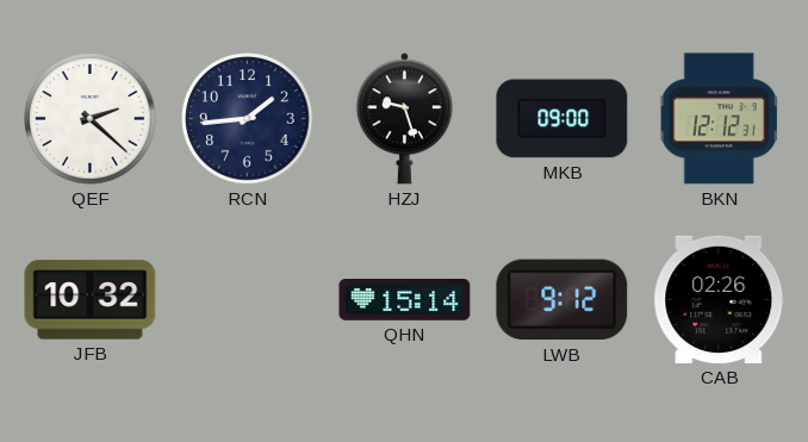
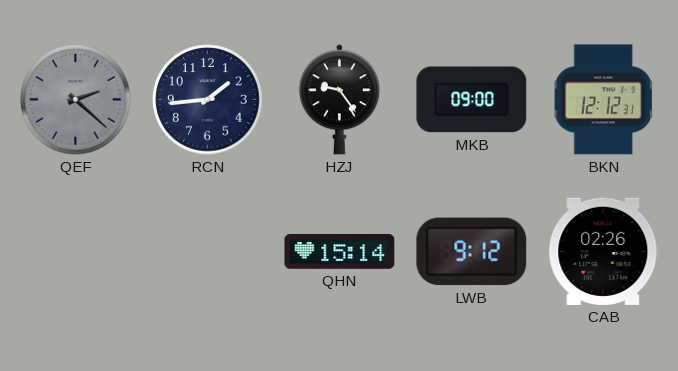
QEF dial: white -> grey (76, 100)
HZJ: 9:27 -> 9:24 (339, 100)
JFB: 10:32 -> none (91, 300)
